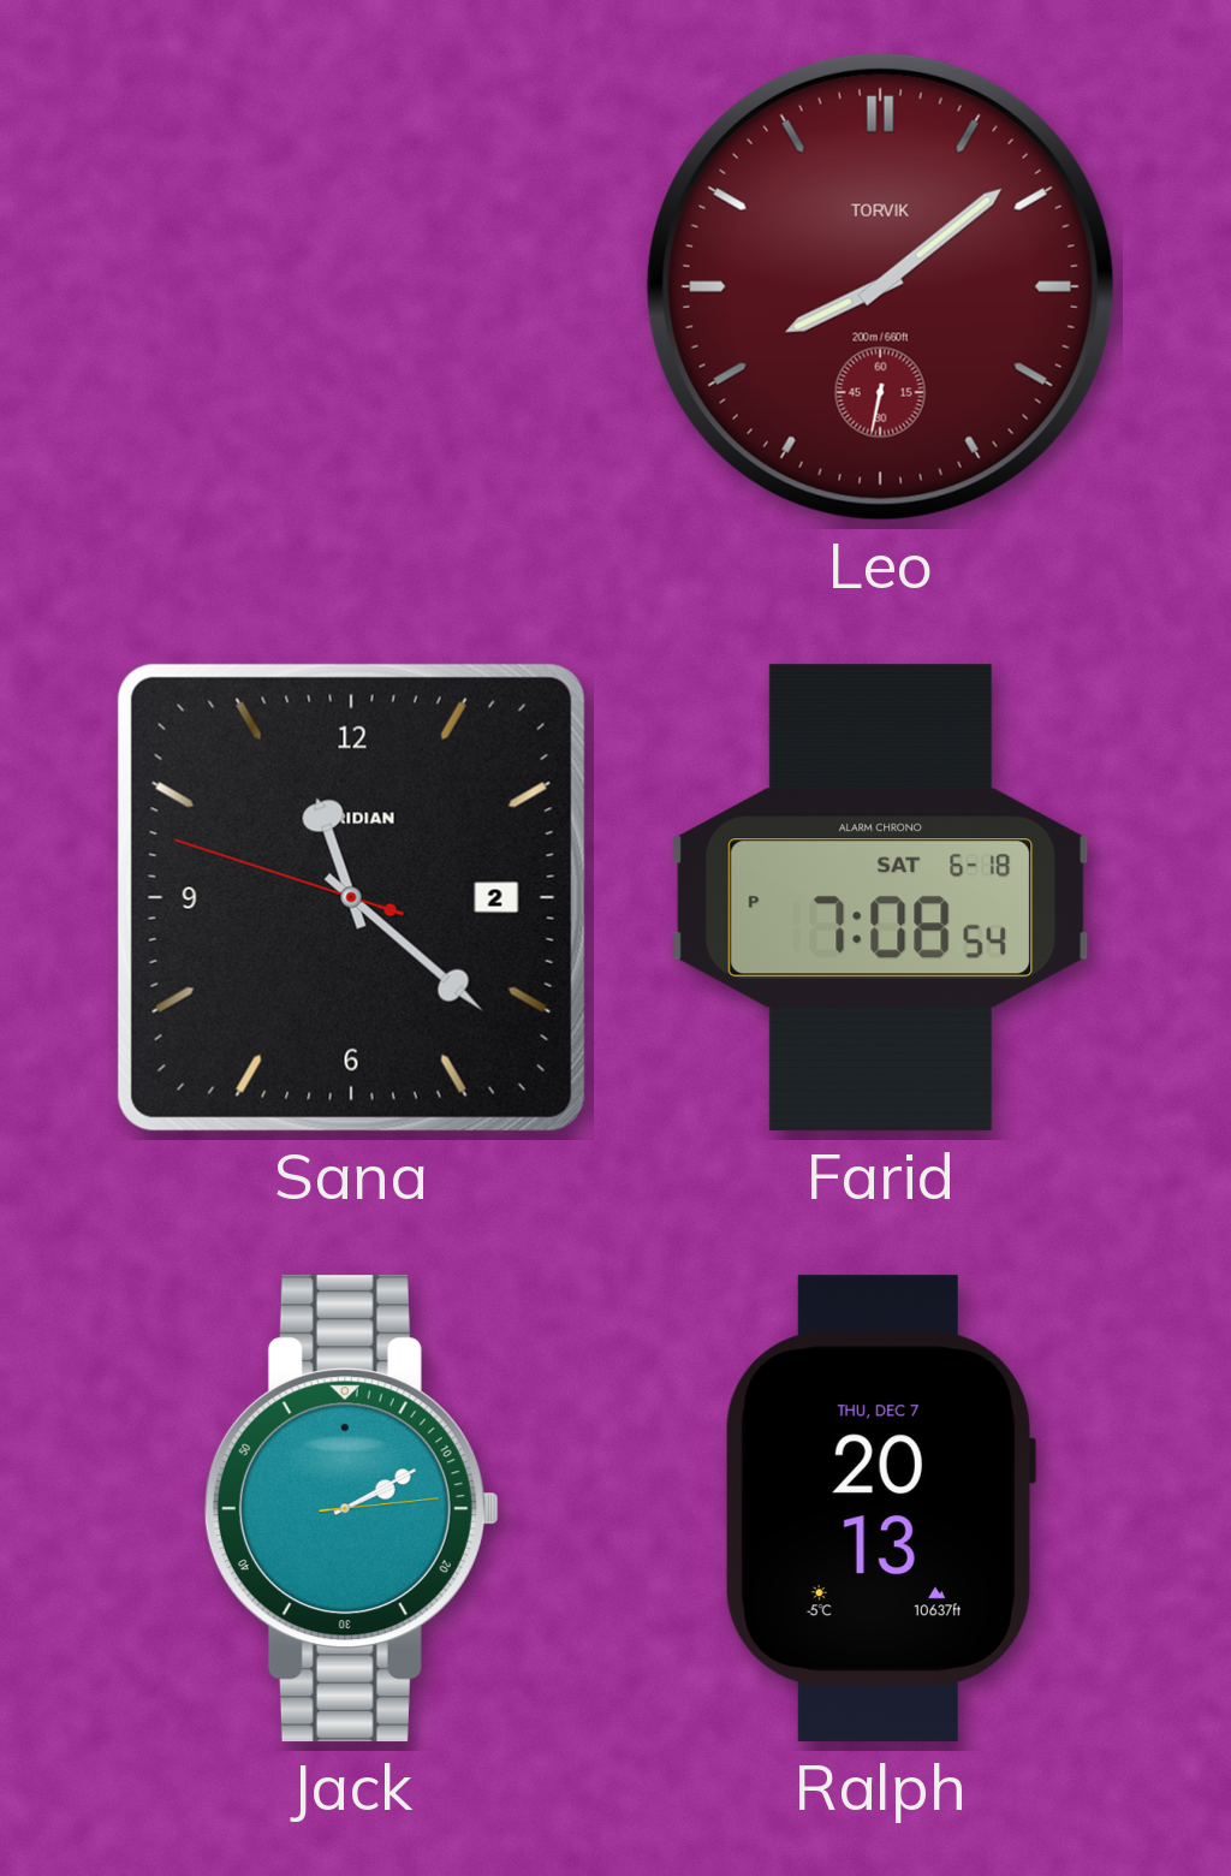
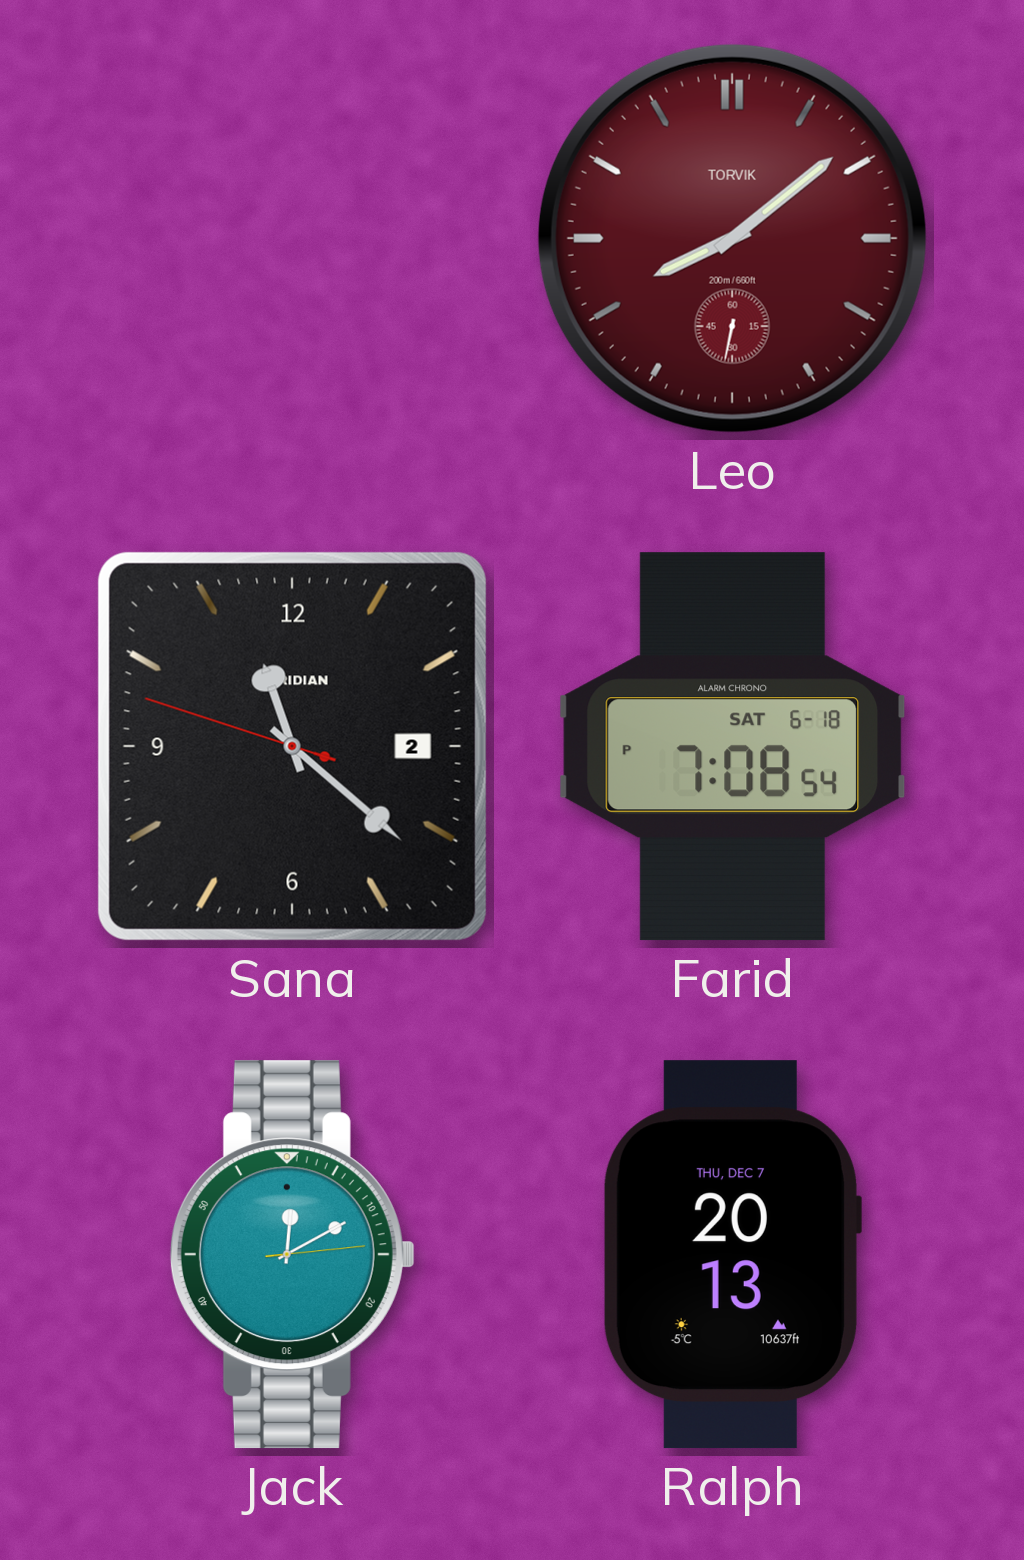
Jack: 2:10 -> 12:10 (292, 1255)
